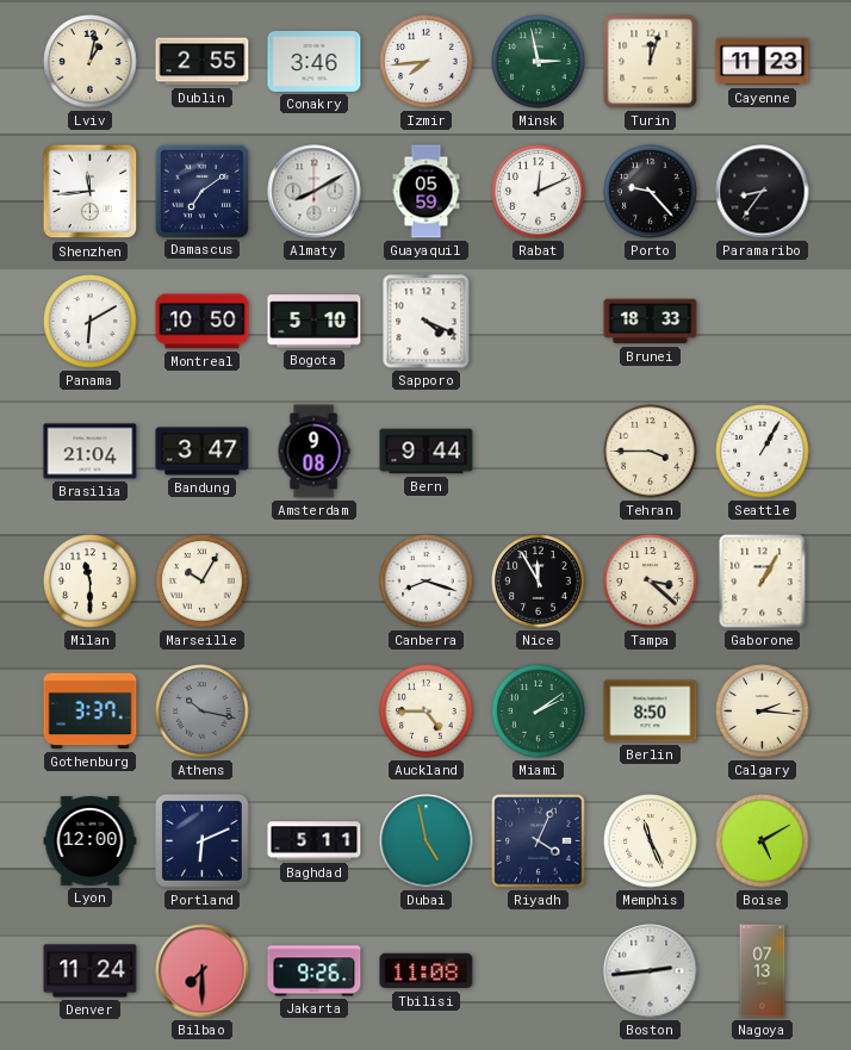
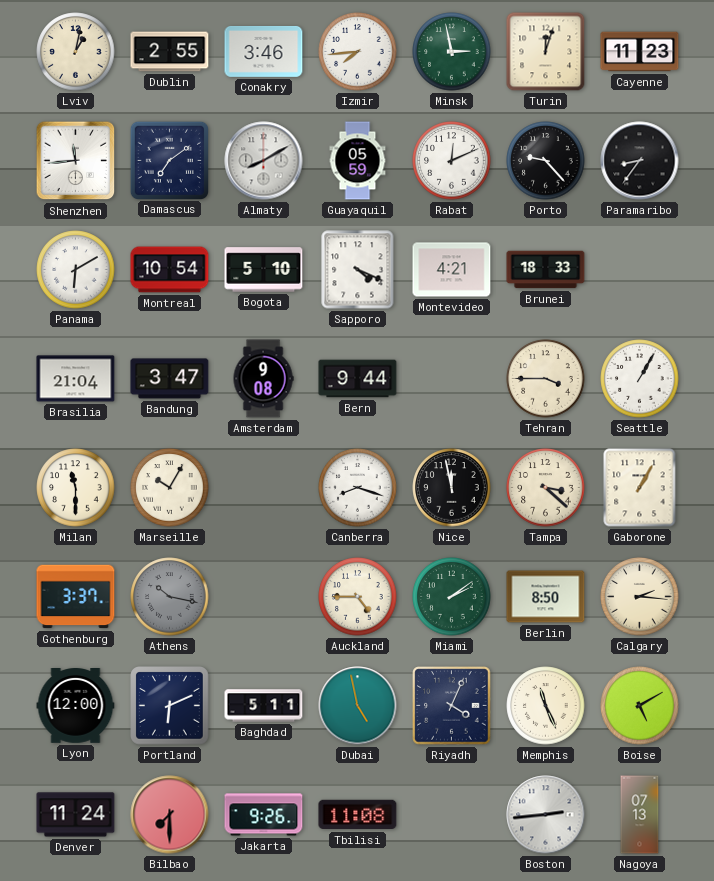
Montreal: 10:50 -> 10:54 (170, 270)
Montevideo: none -> 4:21 (452, 270)
Nice: 11:55 -> 11:58 (452, 488)
